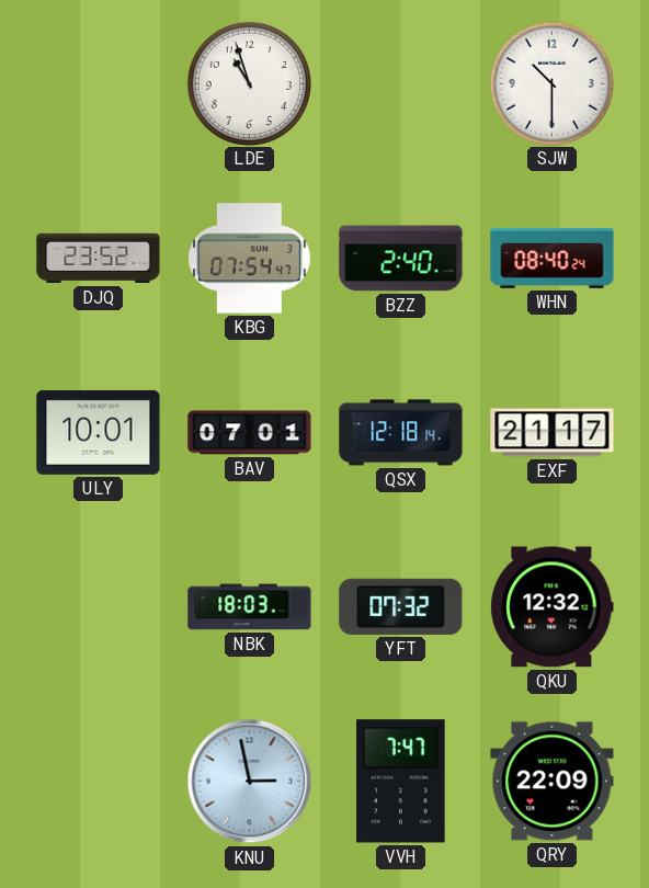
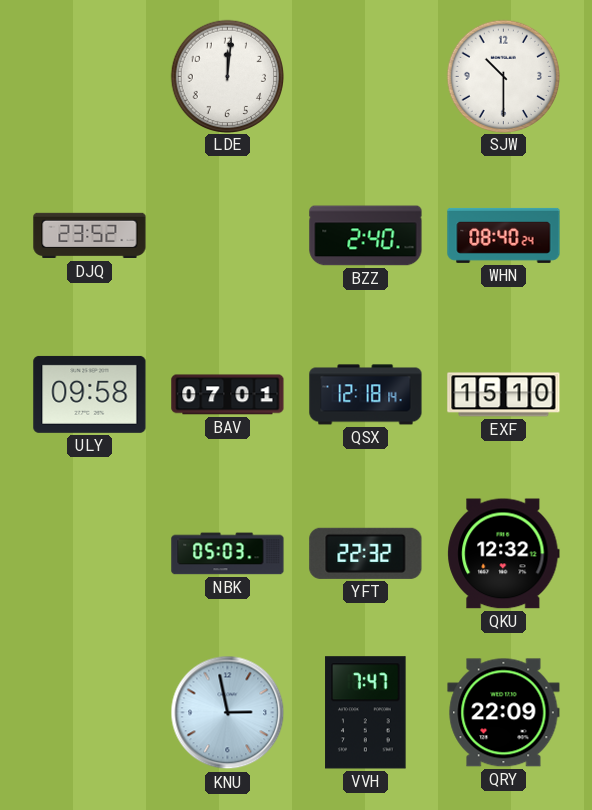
LDE: 10:57 -> 12:01 (227, 76)
KBG: 07:54 -> none (250, 259)
ULY: 10:01 -> 09:58 (90, 394)
EXF: 21:17 -> 15:10 (504, 395)
NBK: 18:03 -> 05:03 (228, 554)
YFT: 07:32 -> 22:32 (366, 553)
